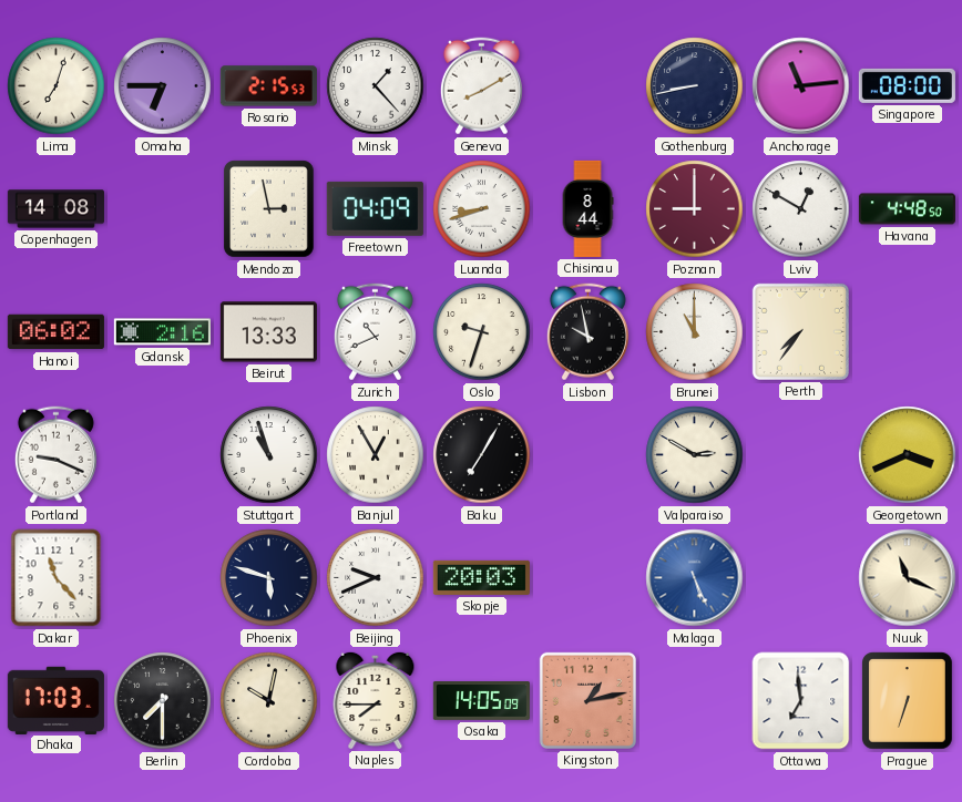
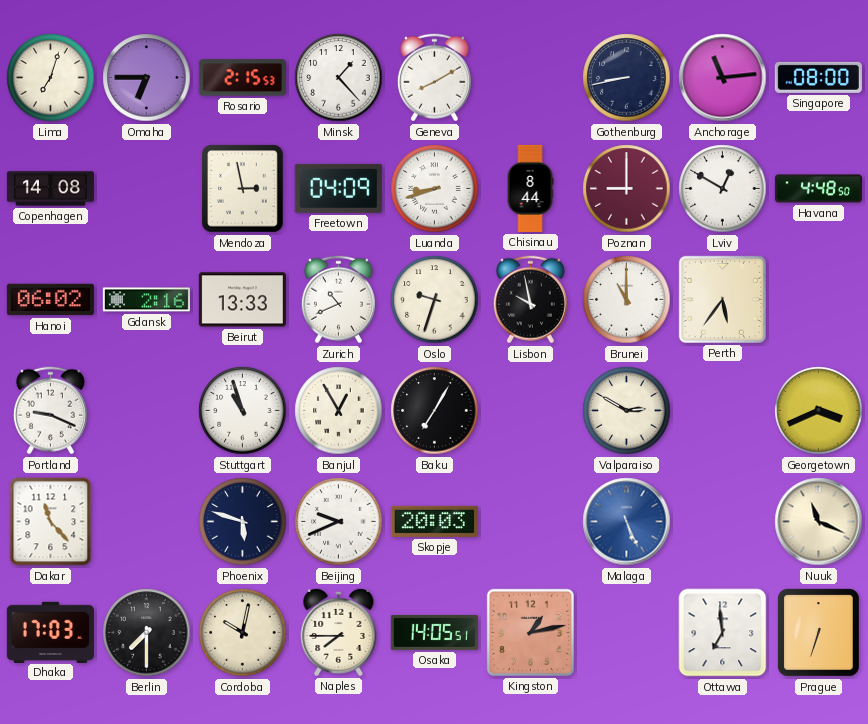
Perth: 7:36 -> 5:36 (722, 299)
Osaka: 14:05:09 -> 14:05:51 (434, 633)
